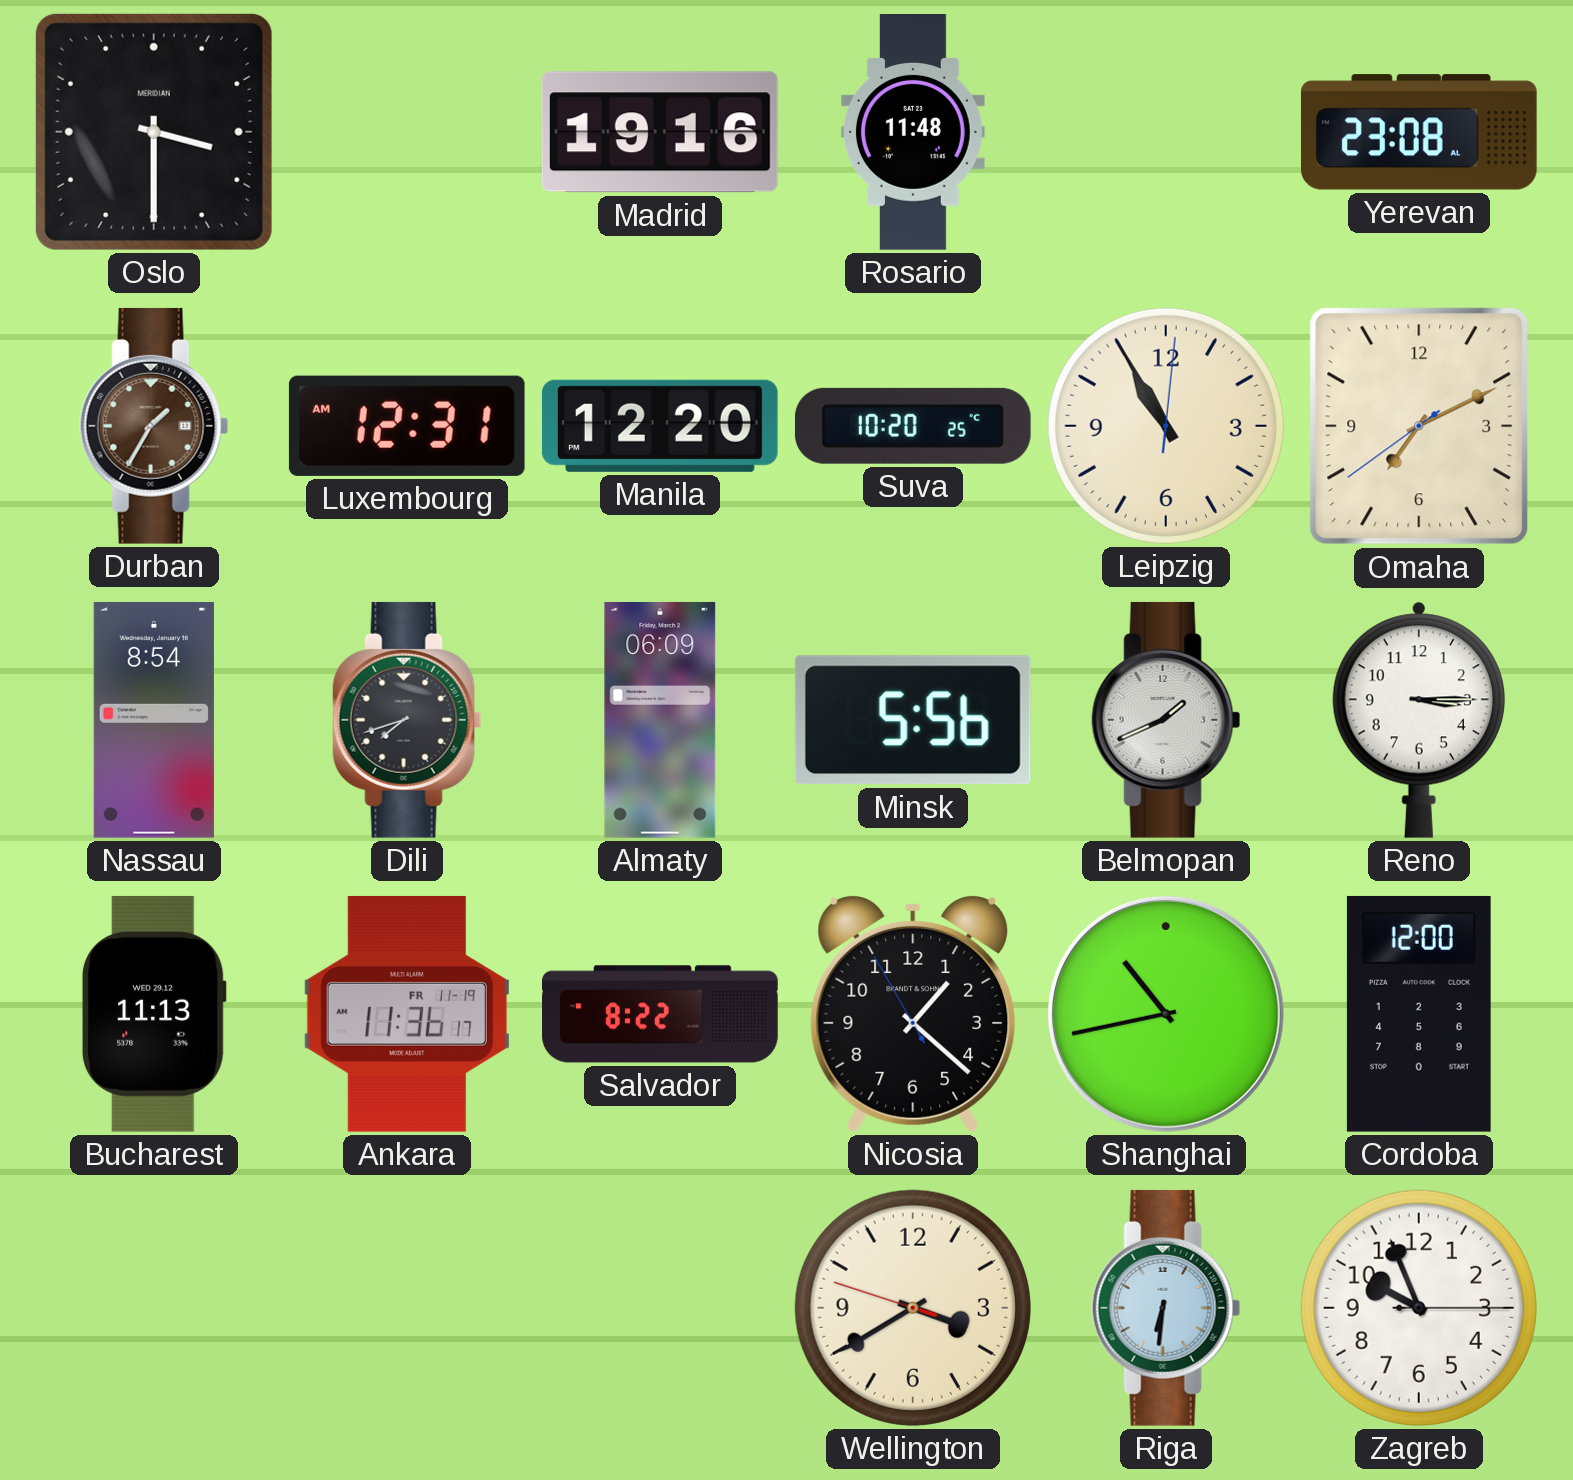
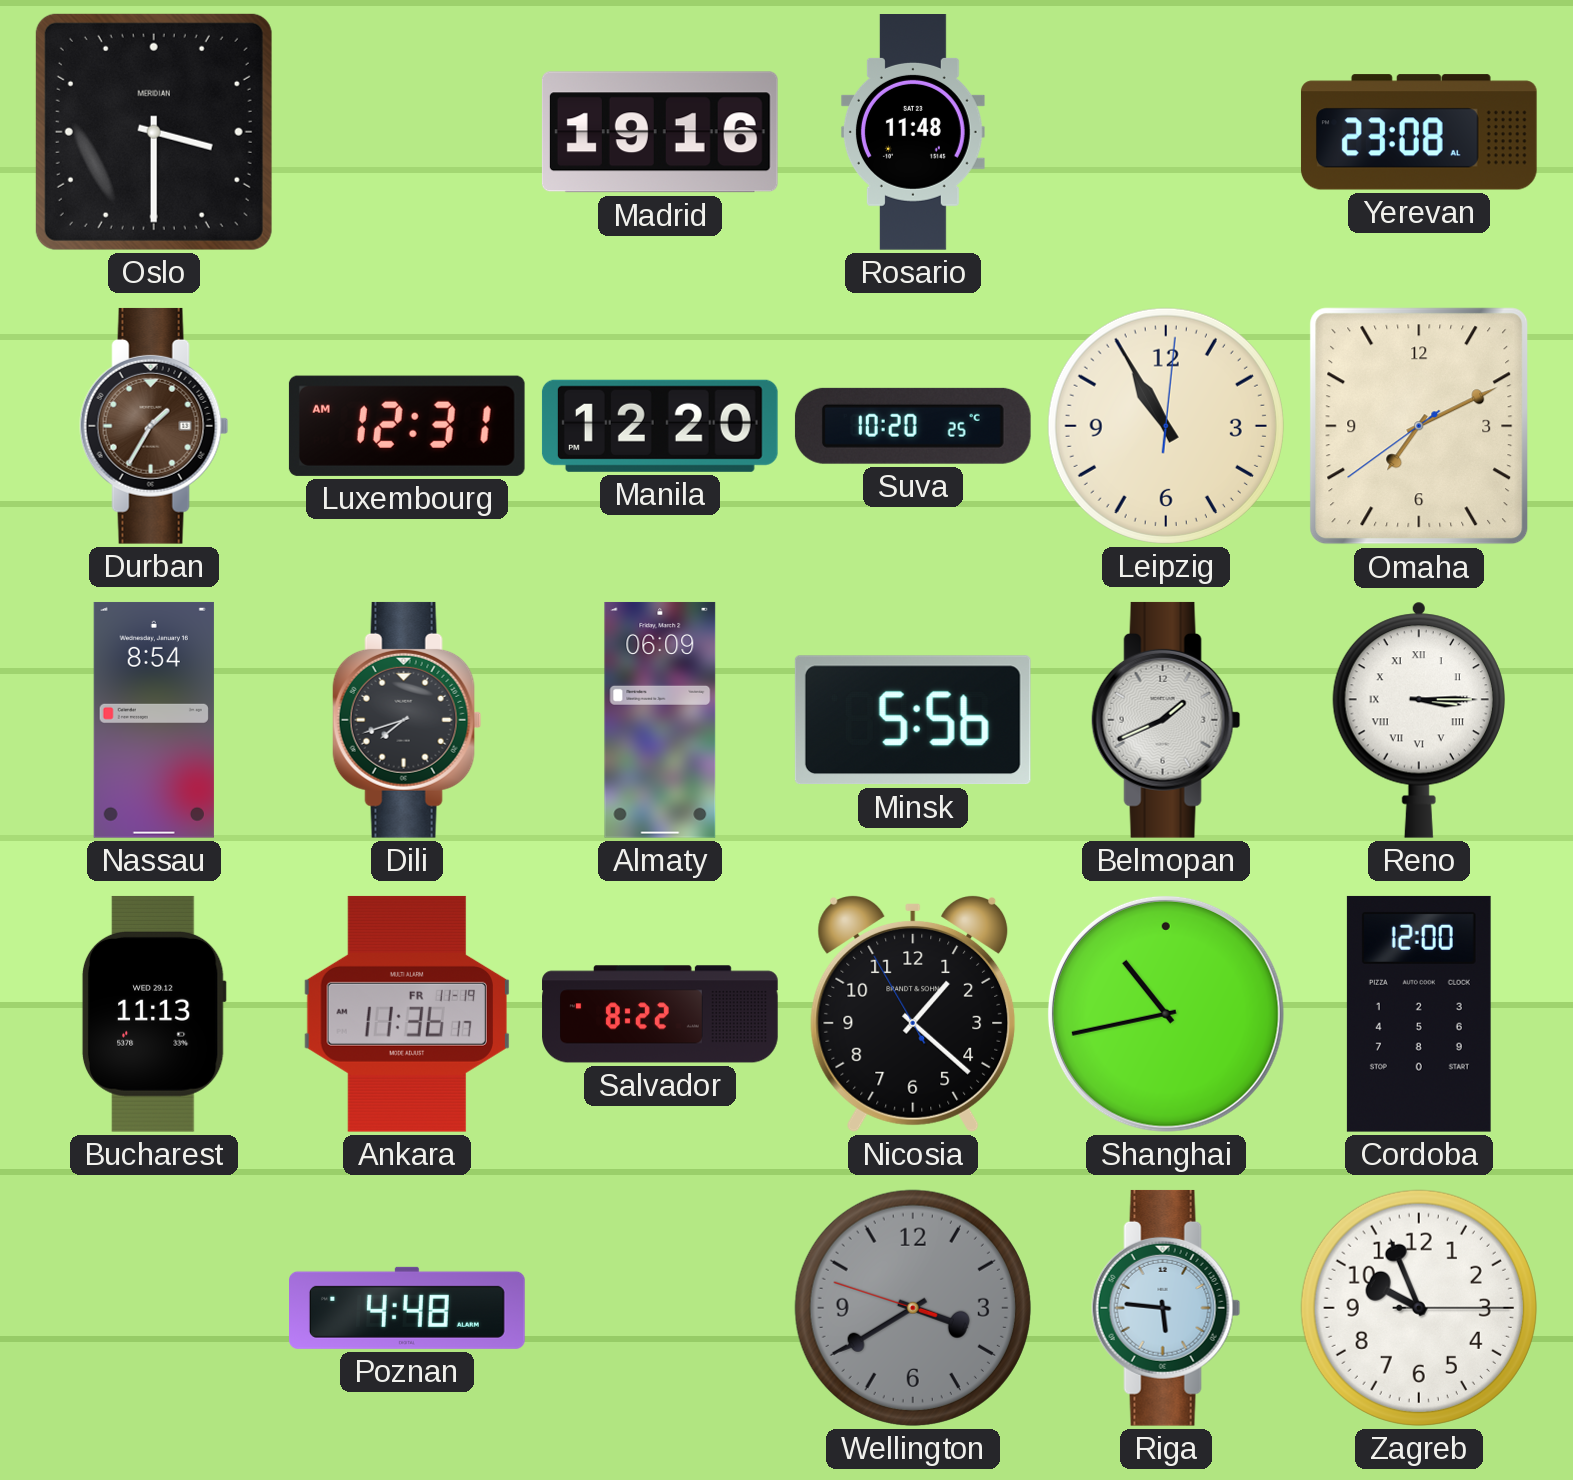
Reno numerals: Arabic -> Roman (1419, 720)
Poznan: none -> 4:48 (408, 1308)
Wellington dial: cream -> grey (913, 1308)
Riga: 6:31 -> 5:46 (1166, 1308)
